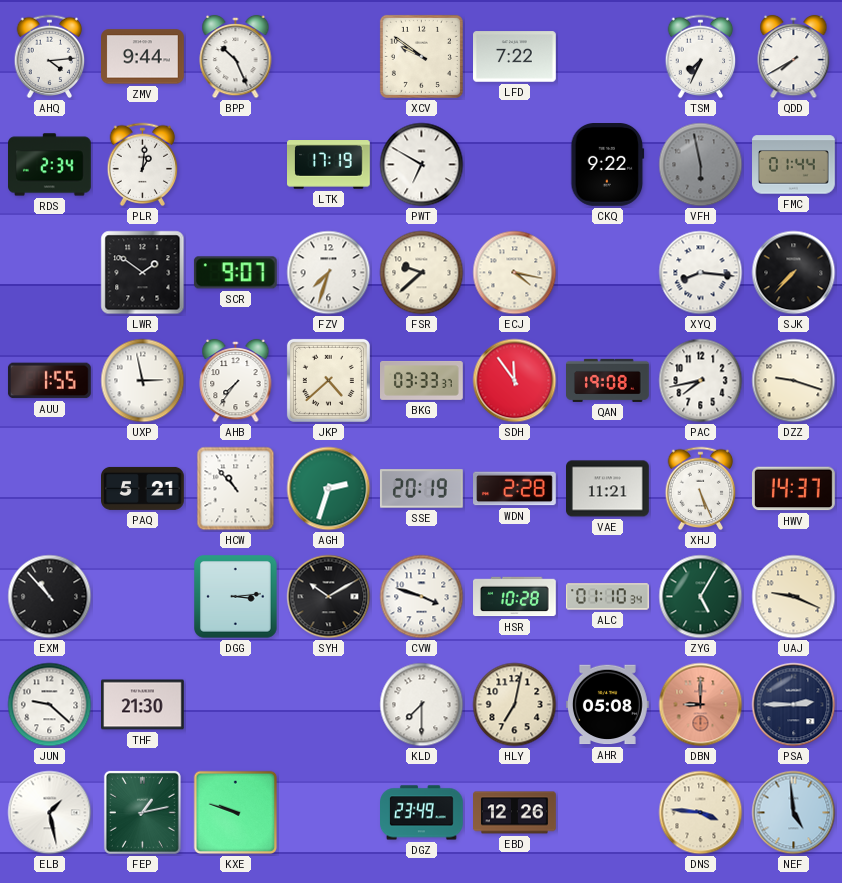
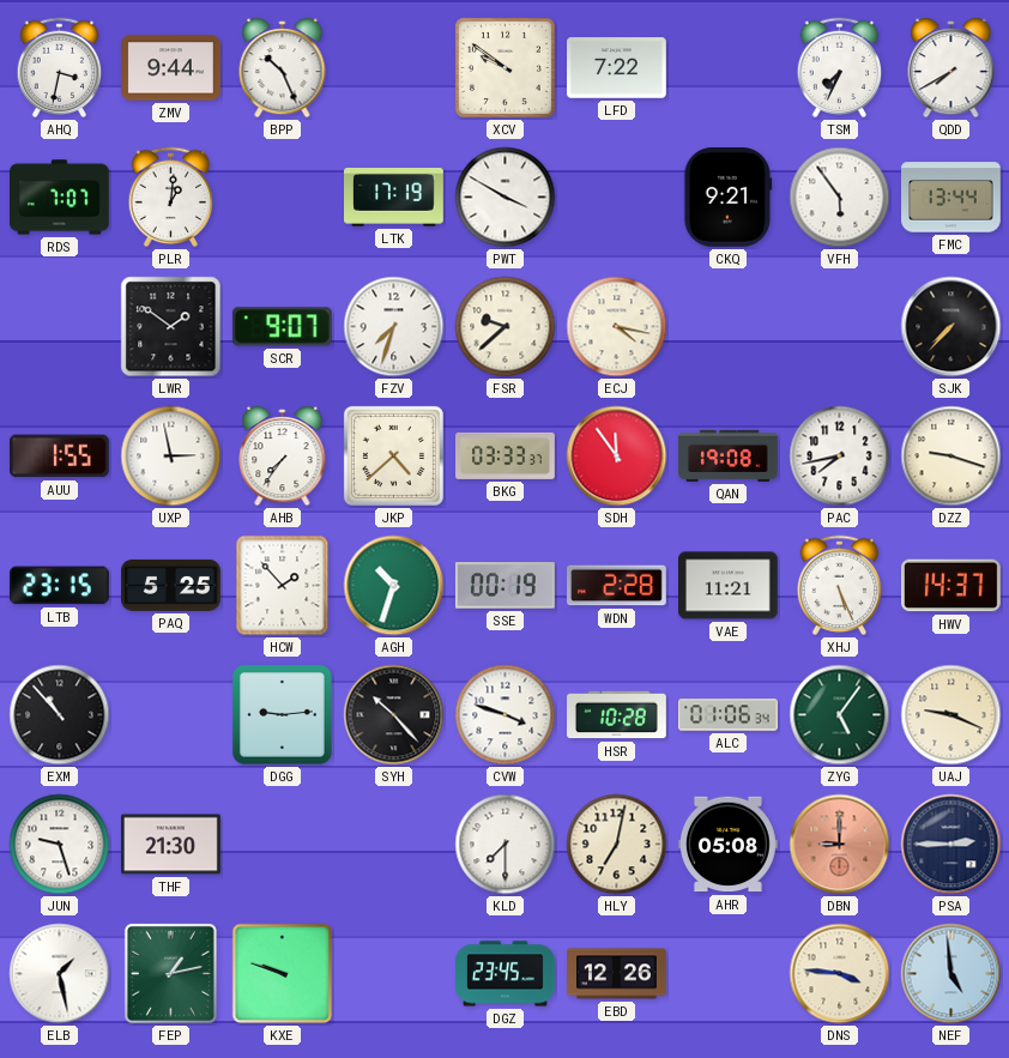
AHQ: 4:14 -> 3:32 (60, 68)
RDS: 2:34 -> 7:07 (60, 198)
PWT: 6:50 -> 3:50 (506, 198)
CKQ: 9:22 -> 9:21 (729, 198)
VFH: 5:58 -> 5:54 (840, 198)
VFH dial: grey -> white (840, 198)
FMC: 01:44 -> 13:44 (951, 198)
XYQ: 8:16 -> none (701, 273)
LTB: none -> 23:15 (59, 586)
PAQ: 5:21 -> 5:25 (171, 585)
HCW: 10:53 -> 1:53 (283, 586)
AGH: 2:33 -> 10:33 (394, 586)
SSE: 20:19 -> 00:19 (506, 586)
DGG: 3:14 -> 9:14 (283, 715)
SYH: 10:10 -> 10:23 (394, 715)
ALC: 01:10 -> 01:06 (729, 715)
ZYG: 5:05 -> 5:06 (840, 715)
JUN: 9:22 -> 9:27 (60, 845)
DGZ: 23:49 -> 23:45 (506, 974)
